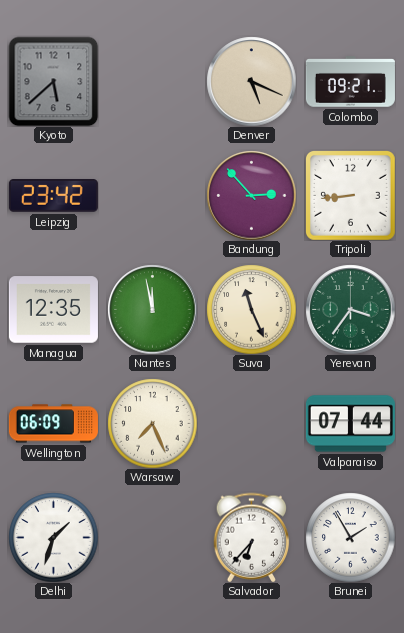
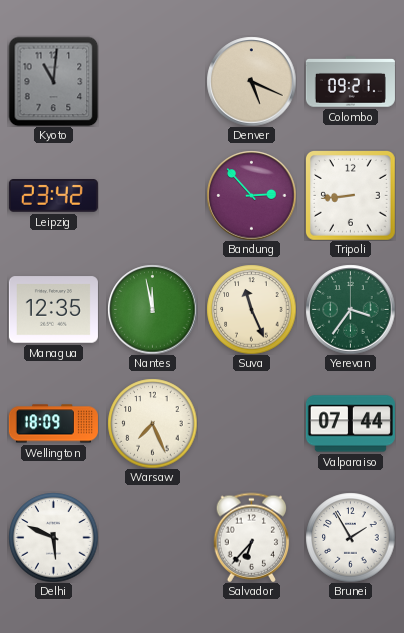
Kyoto: 5:38 -> 11:01 (53, 81)
Wellington: 06:09 -> 18:09 (53, 424)
Delhi: 1:33 -> 5:49 (53, 537)
